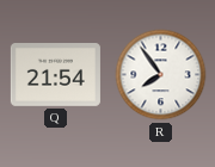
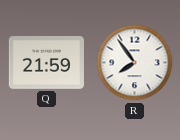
Q: 21:54 -> 21:59 (46, 63)
